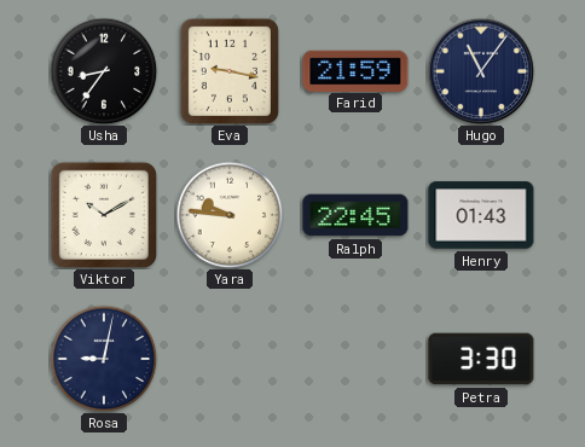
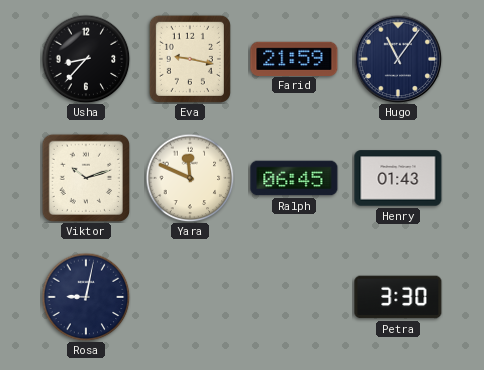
Usha: 8:36 -> 8:37 (86, 59)
Viktor: 10:10 -> 10:12 (85, 177)
Yara: 9:46 -> 11:49 (190, 178)
Ralph: 22:45 -> 06:45 (294, 178)
